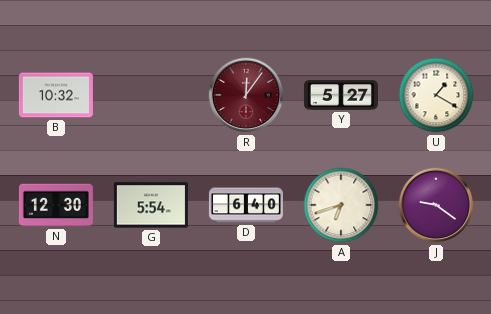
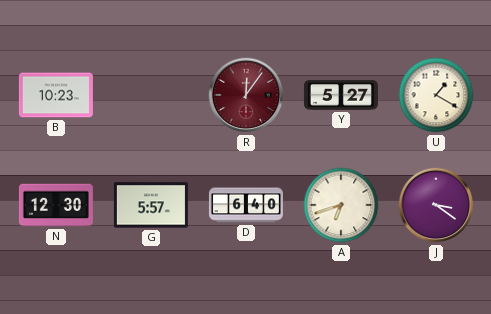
B: 10:32 -> 10:23 (56, 95)
G: 5:54 -> 5:57 (151, 205)
J: 9:21 -> 3:21 (436, 205)
